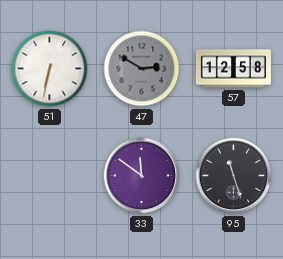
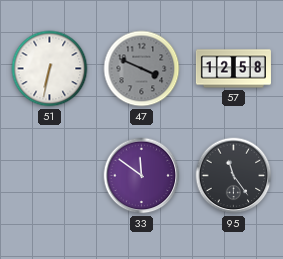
47: 2:50 -> 3:49 (142, 69)
95: 11:27 -> 11:24 (234, 176)
